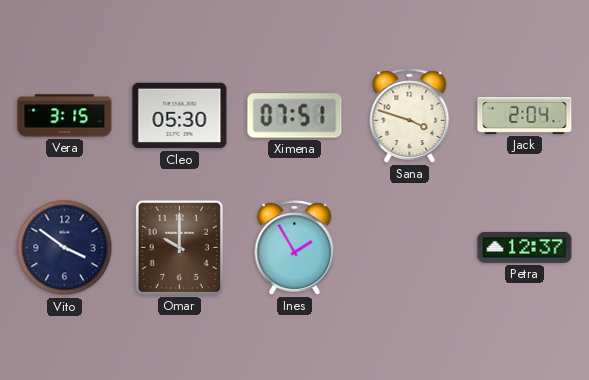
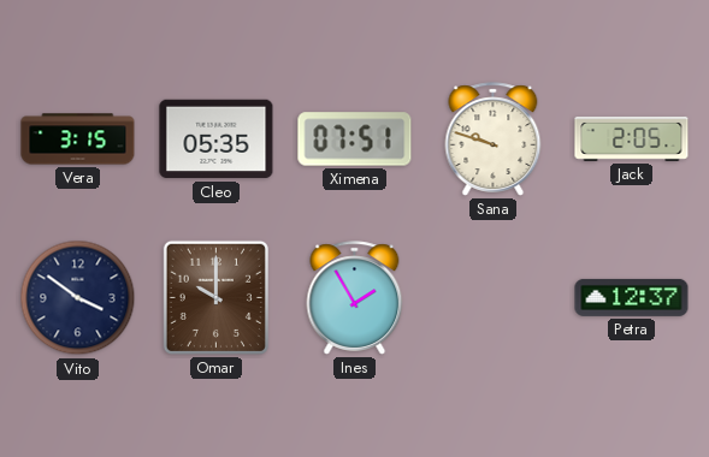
Cleo: 05:30 -> 05:35 (217, 140)
Sana: 3:48 -> 9:48 (494, 140)
Jack: 2:04 -> 2:05 (632, 138)
